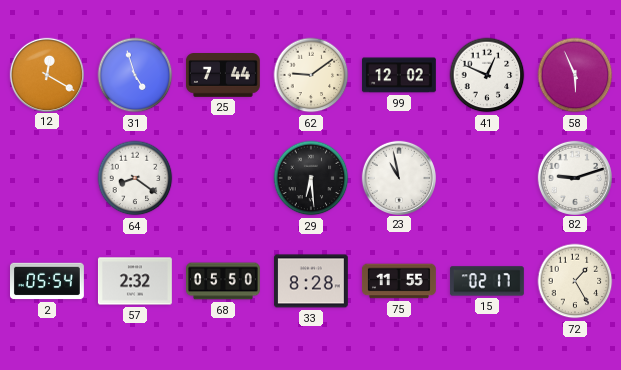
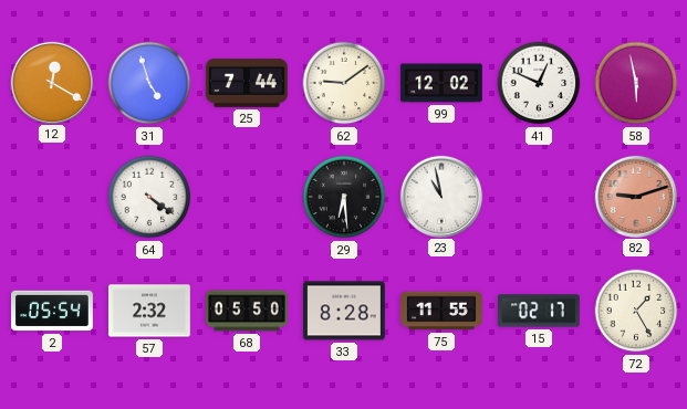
58: 5:56 -> 5:58 (636, 83)
64: 8:21 -> 4:21 (149, 197)
82 dial: white -> salmon (635, 196)
